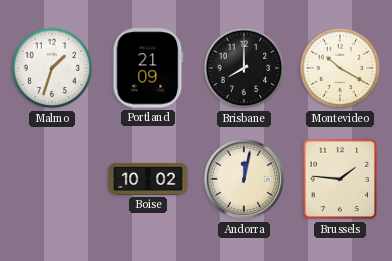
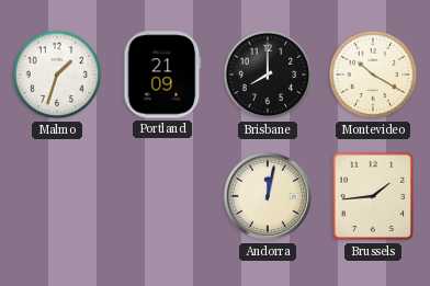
Boise: 10:02 -> none (148, 179)
Brussels: 1:46 -> 1:44 (373, 196)
